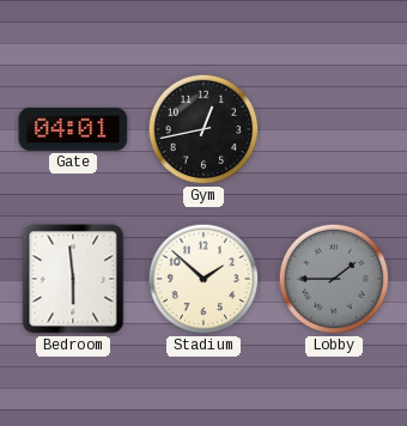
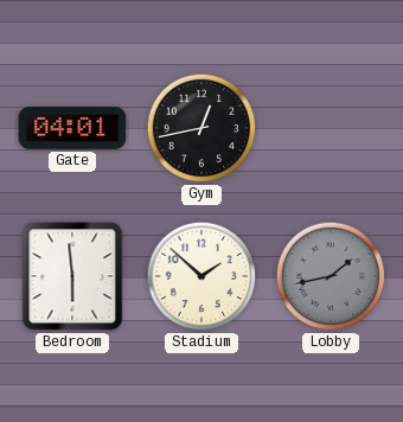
Lobby: 1:45 -> 1:43 (331, 276)
